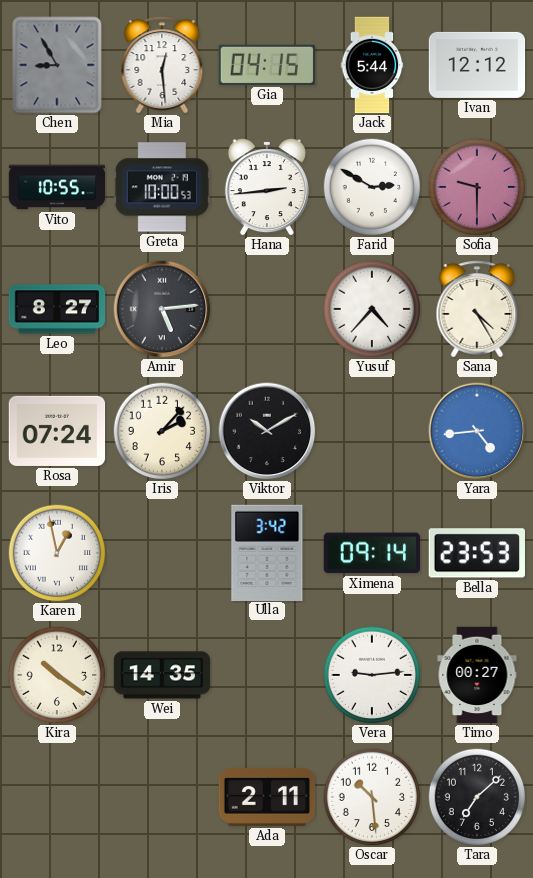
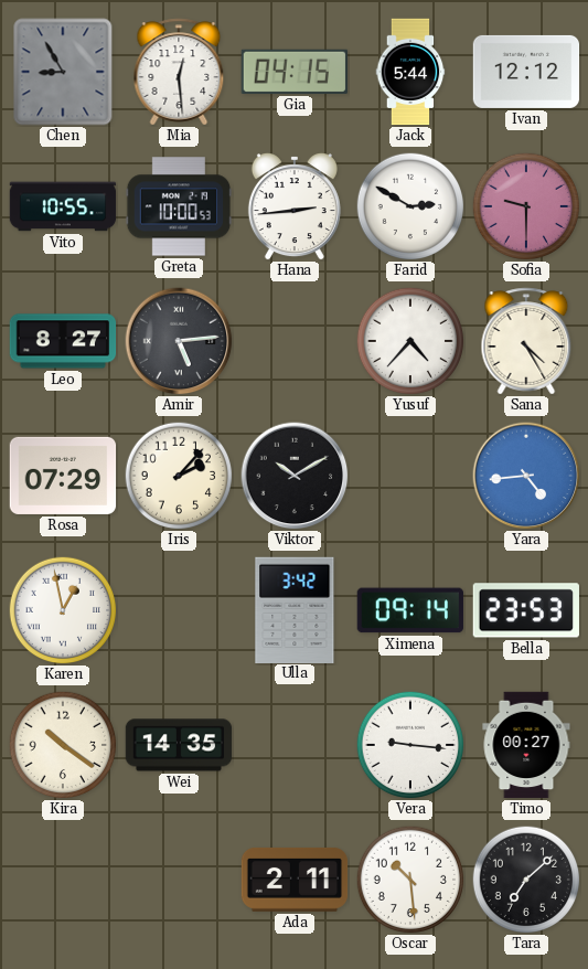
Rosa: 07:24 -> 07:29 (63, 476)
Vera: 9:14 -> 9:16 (410, 745)
